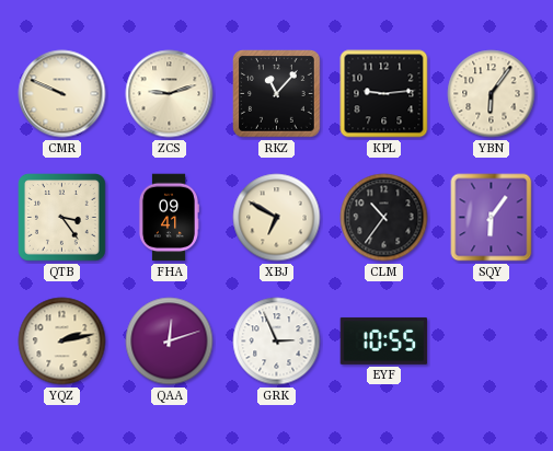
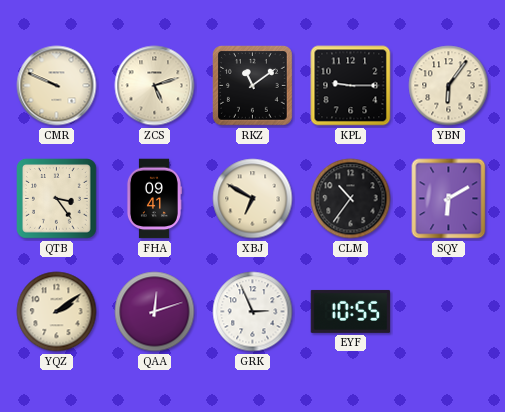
ZCS: 9:12 -> 5:12 (155, 86)
RKZ: 11:07 -> 11:09 (253, 86)
KPL: 9:14 -> 9:15 (351, 86)
SQY: 6:06 -> 6:10 (449, 199)
YQZ: 2:13 -> 2:09 (57, 312)
